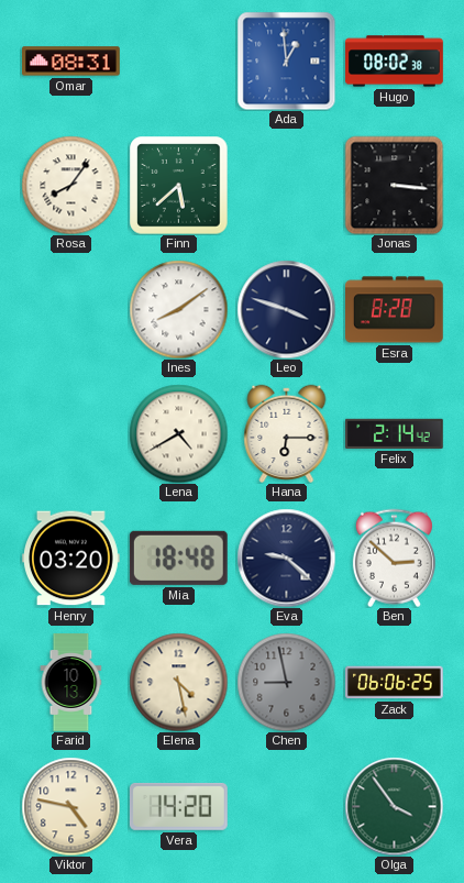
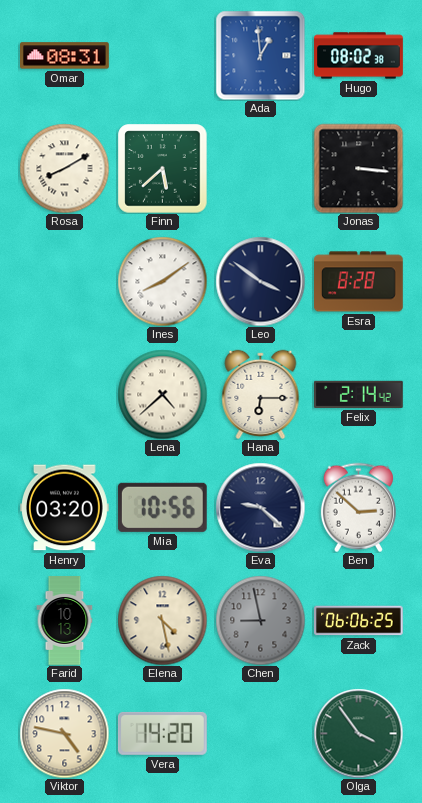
Rosa: 8:06 -> 8:10 (64, 168)
Leo: 3:48 -> 3:51 (260, 281)
Lena: 4:40 -> 4:38 (162, 394)
Mia: 18:48 -> 10:56 (162, 507)
